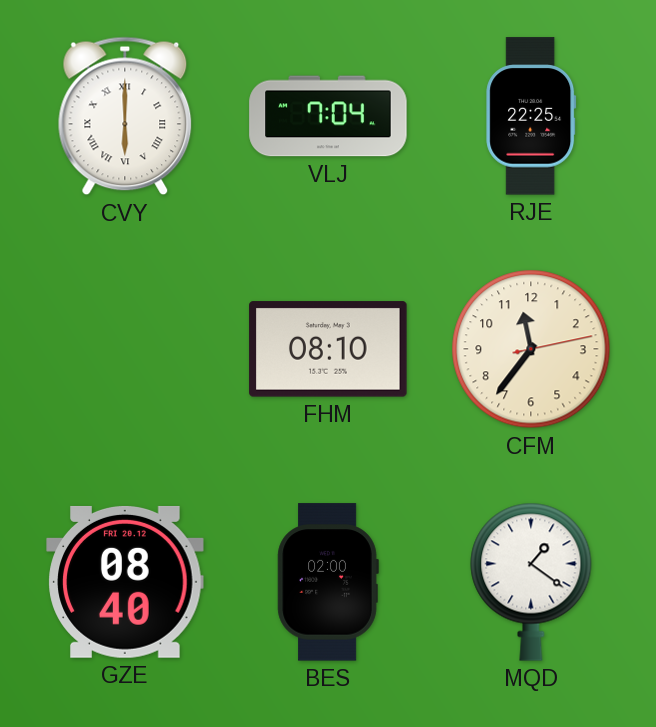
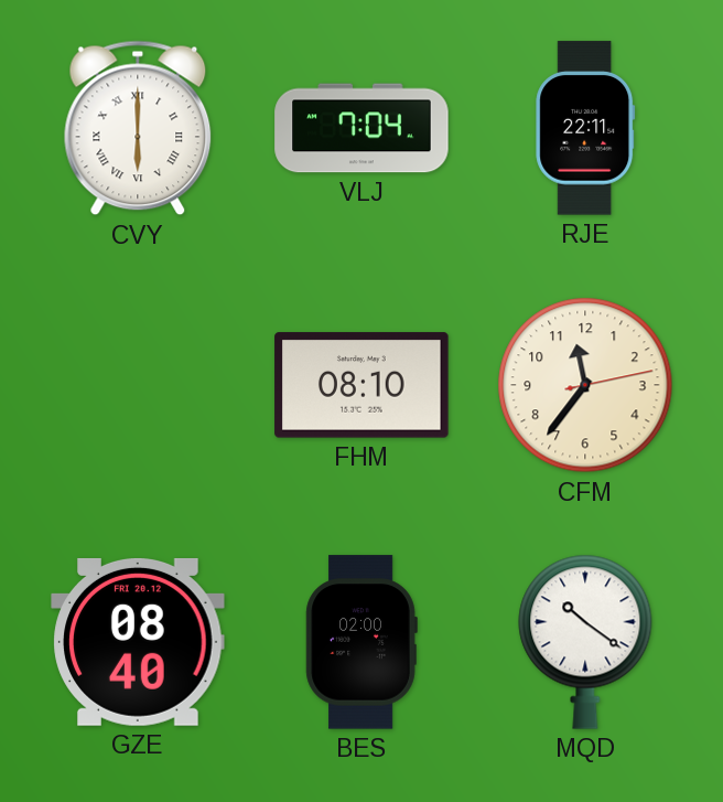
RJE: 22:25 -> 22:11 (585, 128)
MQD: 1:21 -> 10:21 (585, 642)
